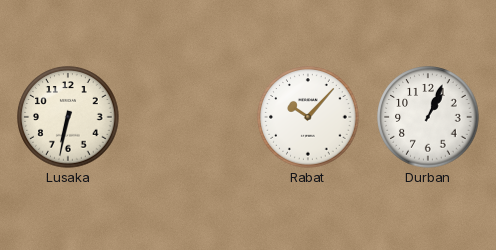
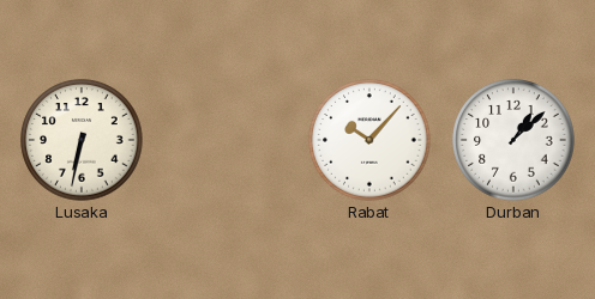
Durban: 1:04 -> 1:08 (513, 140)
